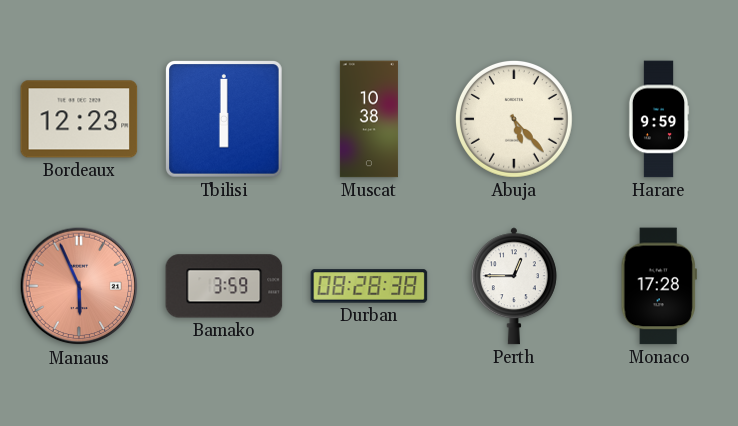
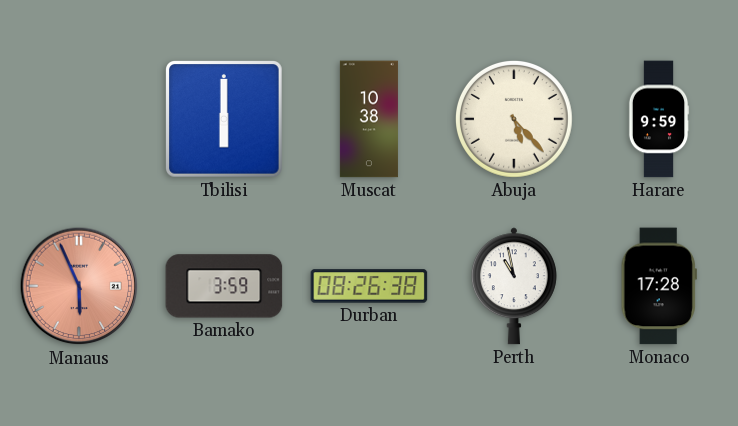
Bordeaux: 12:23 -> none (79, 119)
Durban: 08:28 -> 08:26 (369, 286)
Perth: 12:45 -> 10:58 (514, 286)
